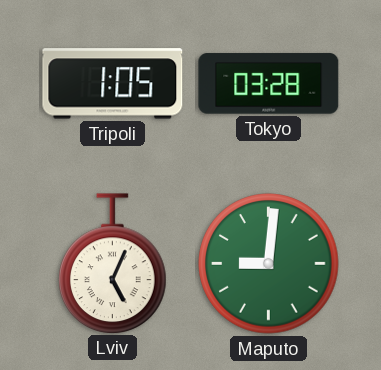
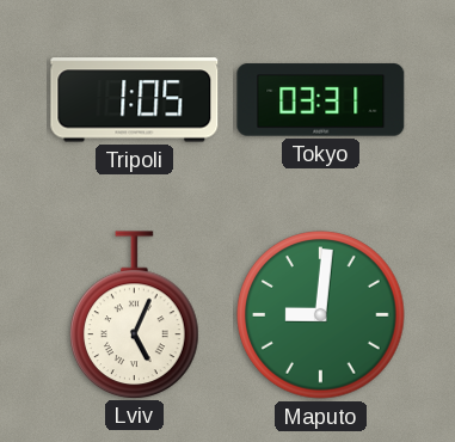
Tokyo: 03:28 -> 03:31 (321, 100)
